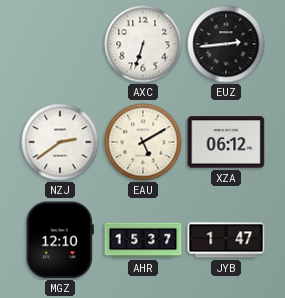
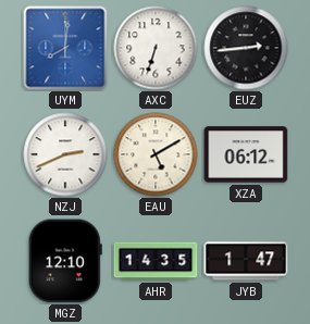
UYM: none -> 8:01 (65, 48)
NZJ: 2:39 -> 2:41 (65, 154)
AHR: 15:37 -> 14:35 (156, 261)
